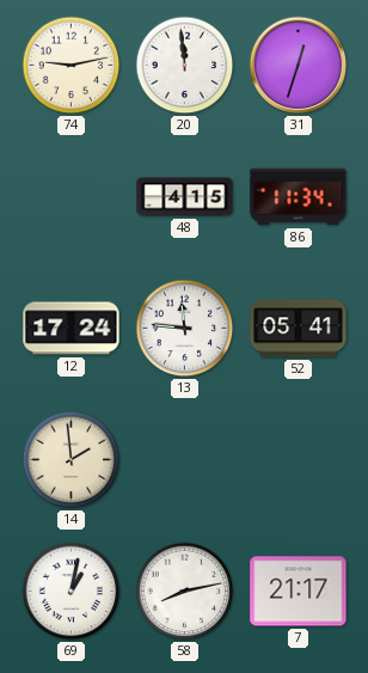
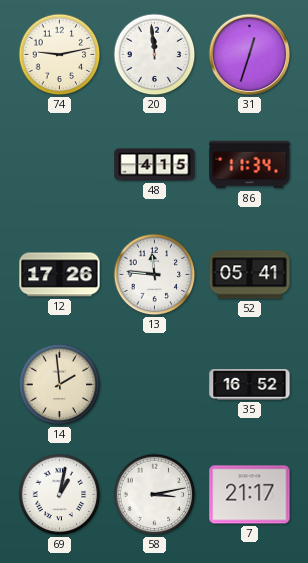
12: 17:24 -> 17:26 (60, 275)
35: none -> 16:52 (250, 385)
58: 8:13 -> 3:13 (155, 495)
